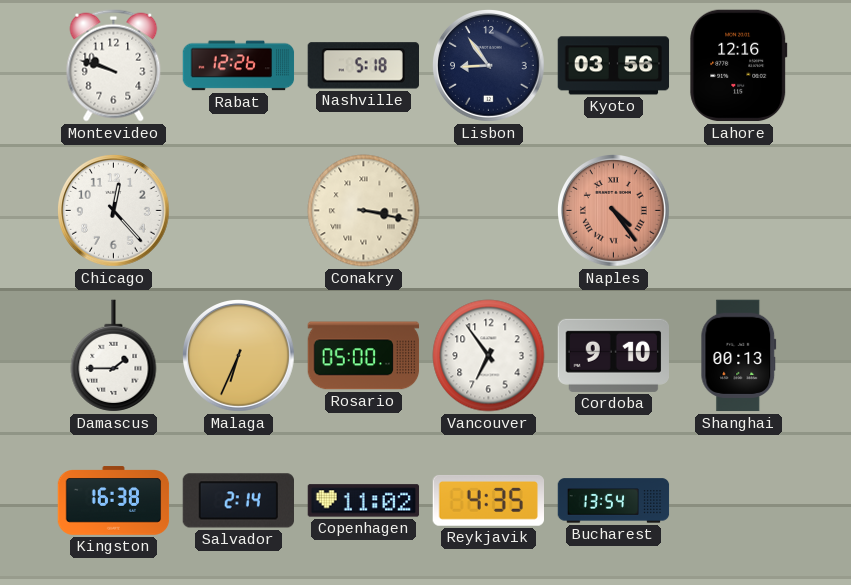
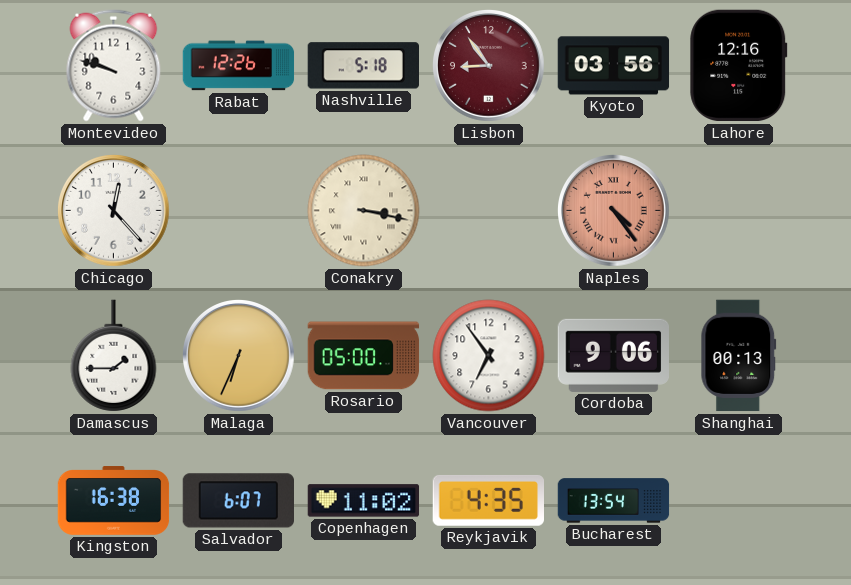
Lisbon dial: navy -> burgundy (489, 66)
Cordoba: 9:10 -> 9:06 (613, 355)
Salvador: 2:14 -> 6:07 (238, 501)
